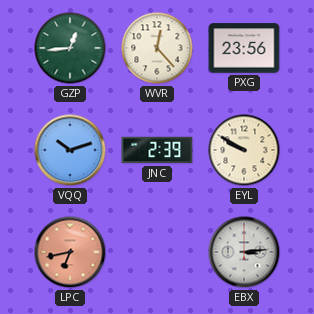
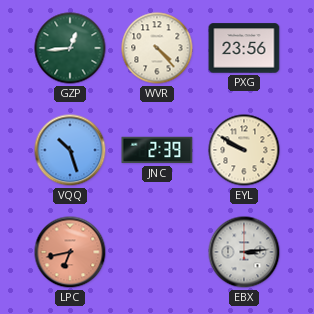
WVR: 12:23 -> 4:23 (157, 48)
VQQ: 10:12 -> 10:27 (70, 150)
